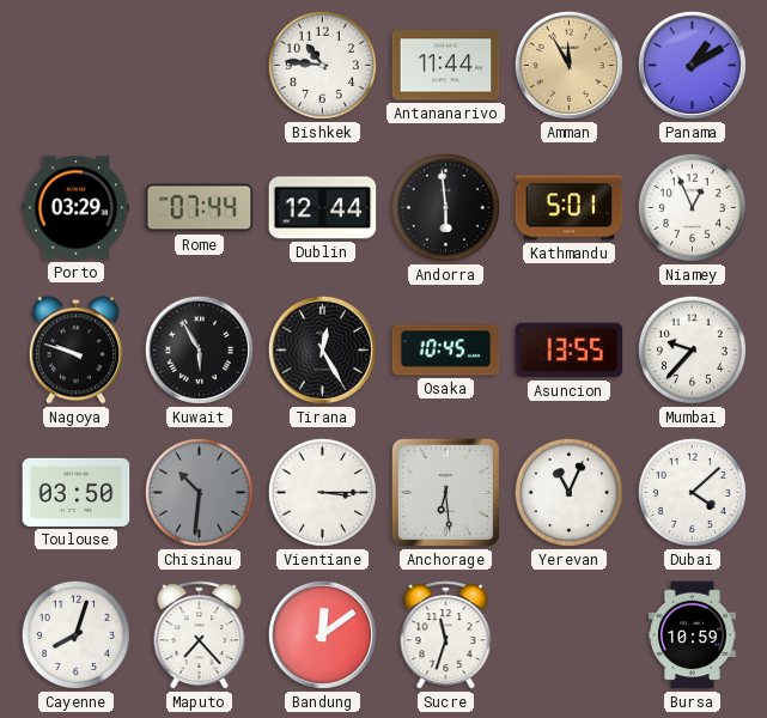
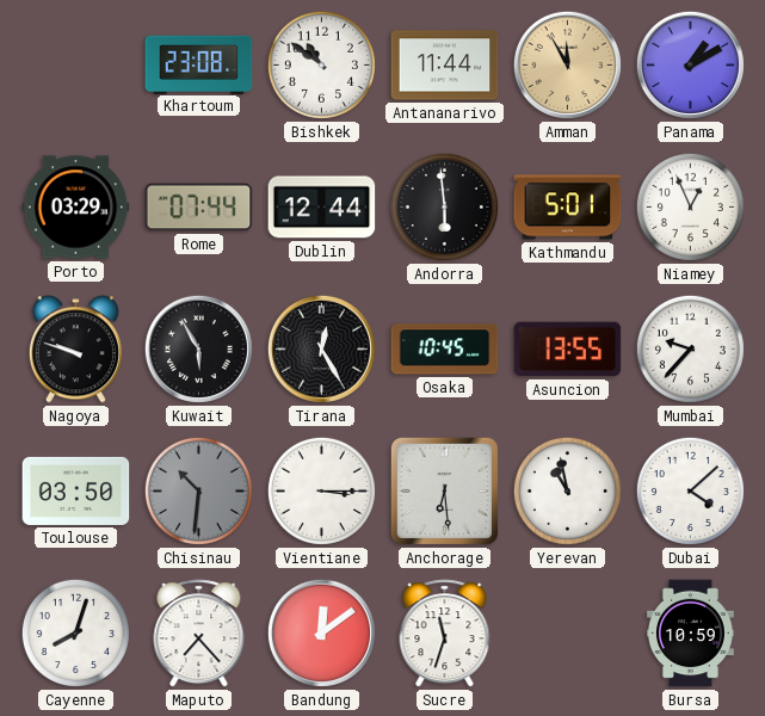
Khartoum: none -> 23:08 (199, 64)
Bishkek: 10:46 -> 10:51 (321, 64)
Yerevan: 11:04 -> 10:58 (567, 490)
